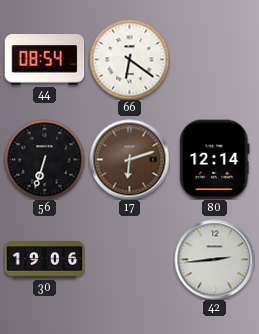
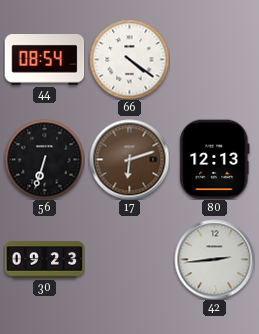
66: 6:21 -> 4:21 (129, 59)
80: 12:14 -> 12:13 (215, 159)
30: 19:06 -> 09:23 (44, 260)
